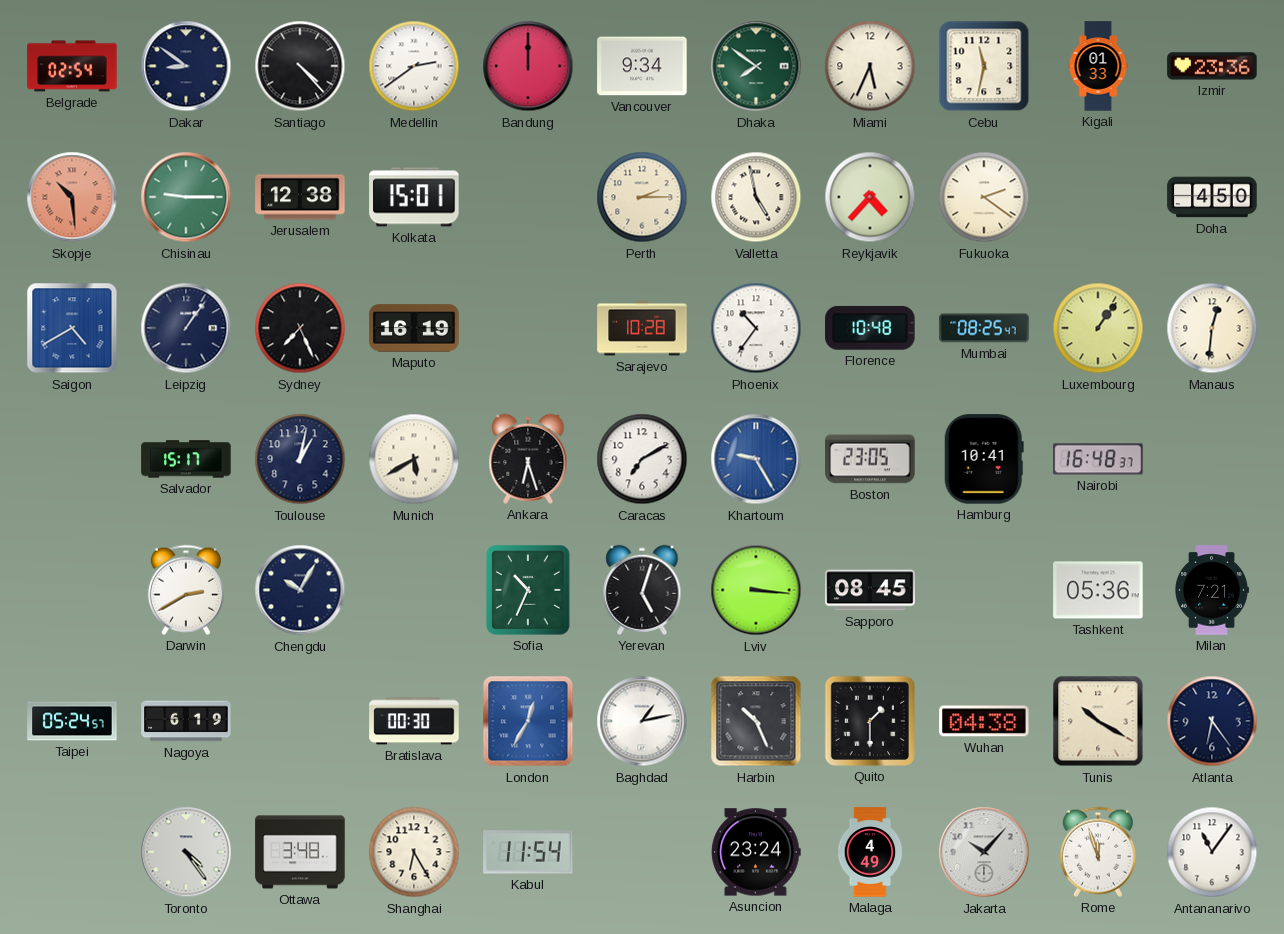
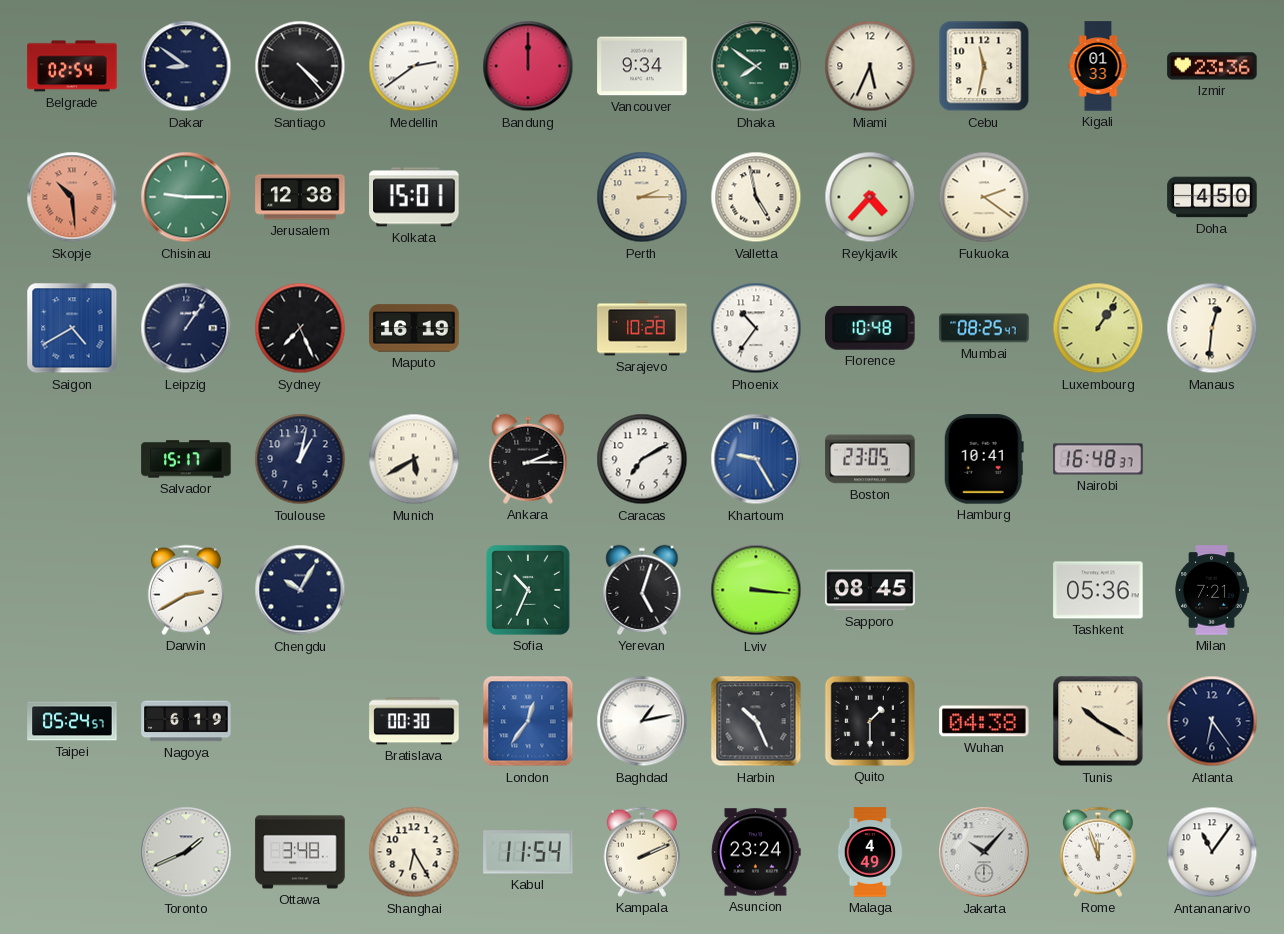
Ankara: 6:27 -> 2:15 (528, 459)
London: 12:35 -> 12:36 (528, 721)
Toronto: 4:24 -> 1:41 (186, 852)
Kampala: none -> 2:11 (642, 852)
